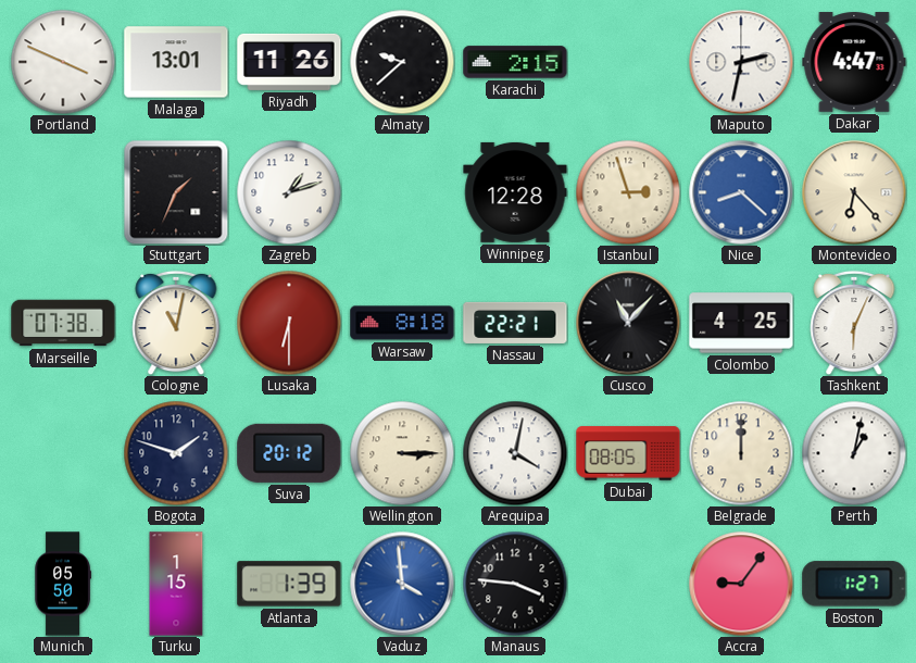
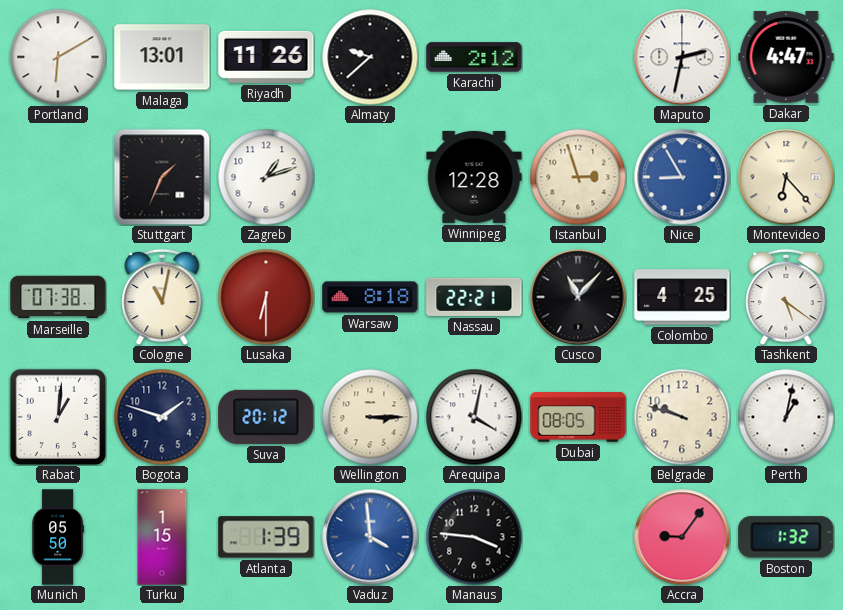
Portland: 3:49 -> 6:10 (58, 57)
Karachi: 2:15 -> 2:12 (474, 57)
Nice: 8:22 -> 8:55 (682, 177)
Tashkent: 6:04 -> 5:21 (786, 297)
Rabat: none -> 1:01 (57, 417)
Belgrade: 12:00 -> 9:48 (682, 417)
Boston: 1:27 -> 1:32 (786, 537)
